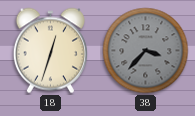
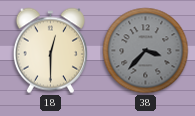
18: 12:33 -> 12:30 (50, 51)
